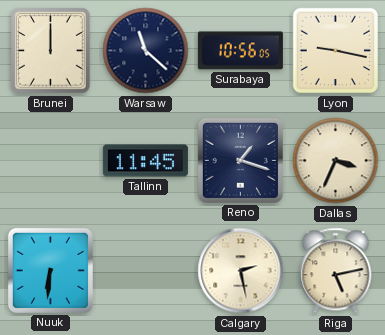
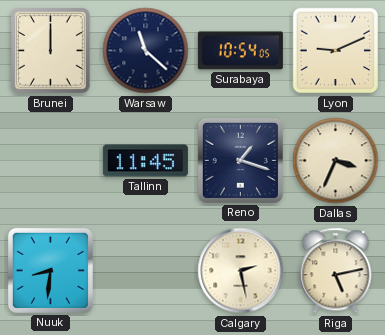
Surabaya: 10:56 -> 10:54 (240, 51)
Lyon: 9:17 -> 9:11 (336, 51)
Nuuk: 6:31 -> 8:31 (50, 270)
